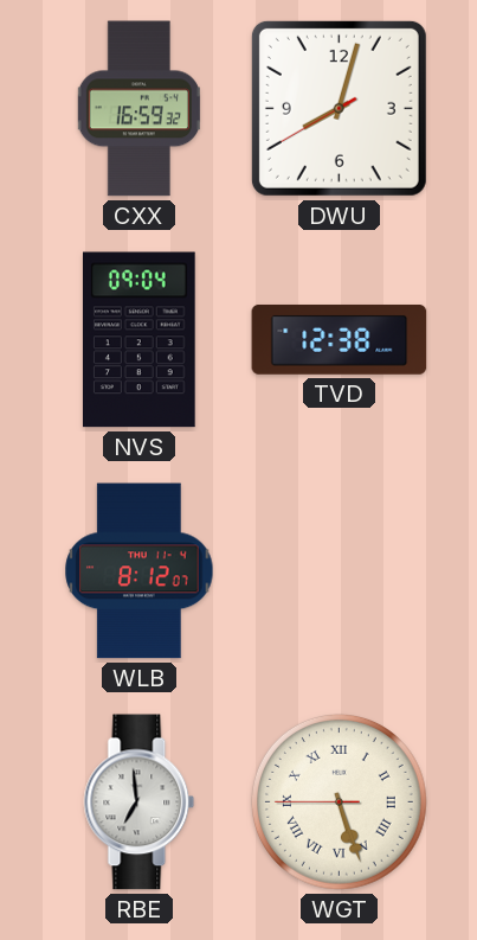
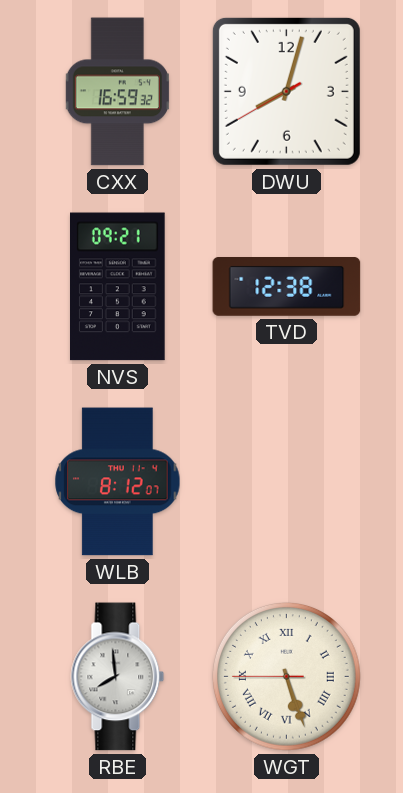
NVS: 09:04 -> 09:21 (118, 287)
RBE: 6:59 -> 7:59 (118, 677)
